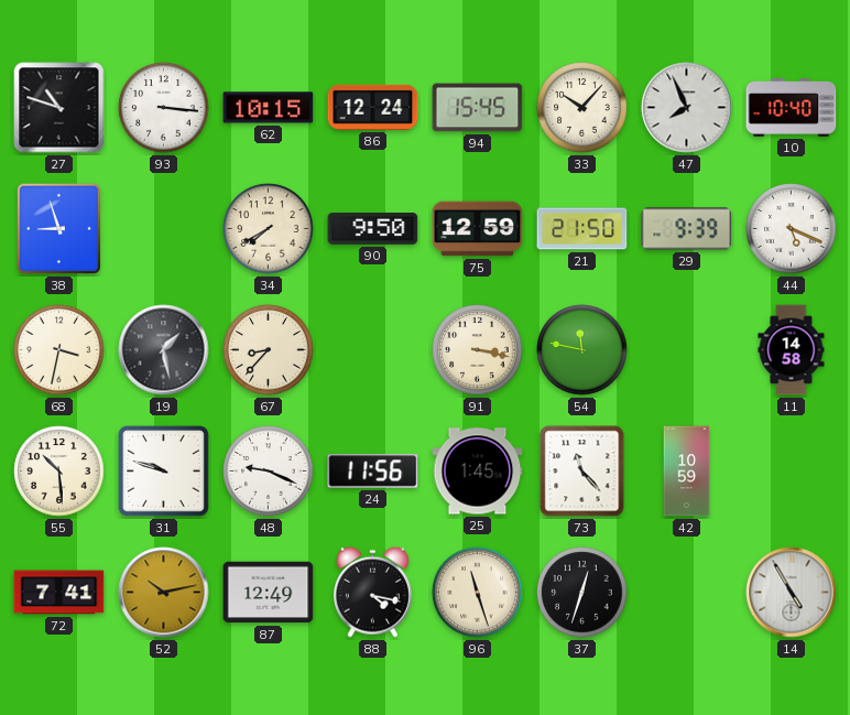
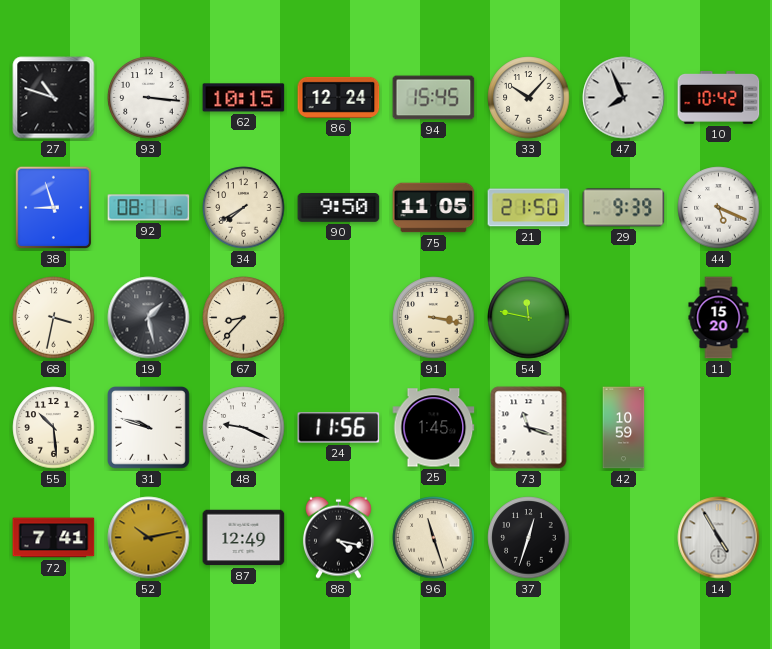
10: 10:40 -> 10:42 (719, 98)
92: none -> 08:11 (149, 208)
75: 12:59 -> 11:05 (434, 208)
11: 14:58 -> 15:20 (719, 318)
73: 11:23 -> 11:18 (529, 428)
